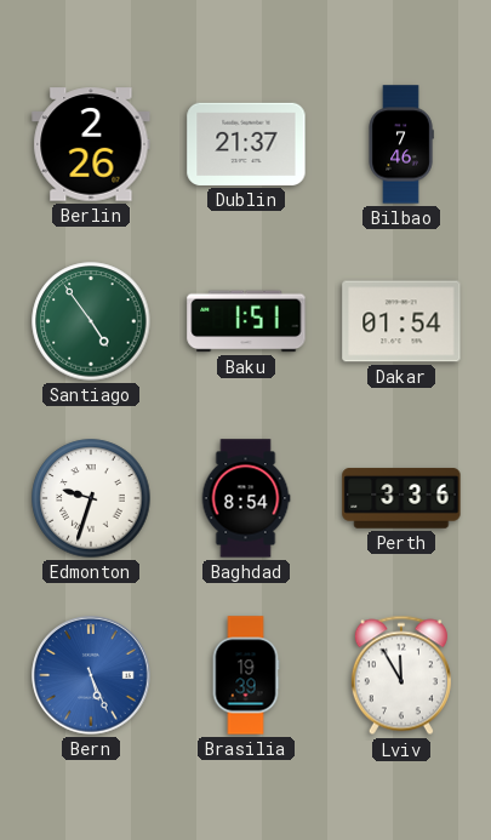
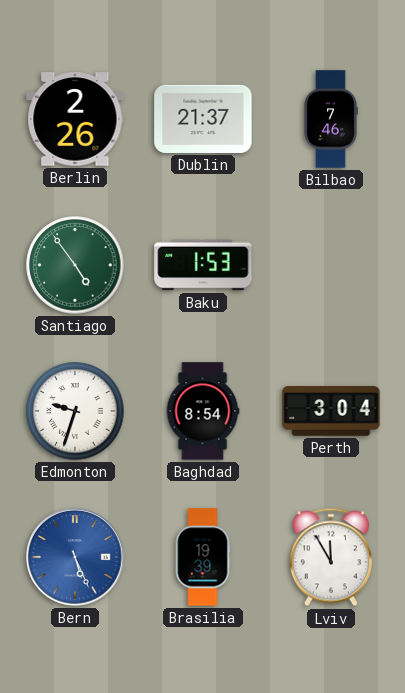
Baku: 1:51 -> 1:53 (203, 265)
Dakar: 01:54 -> none (401, 321)
Perth: 3:36 -> 3:04 (331, 411)
